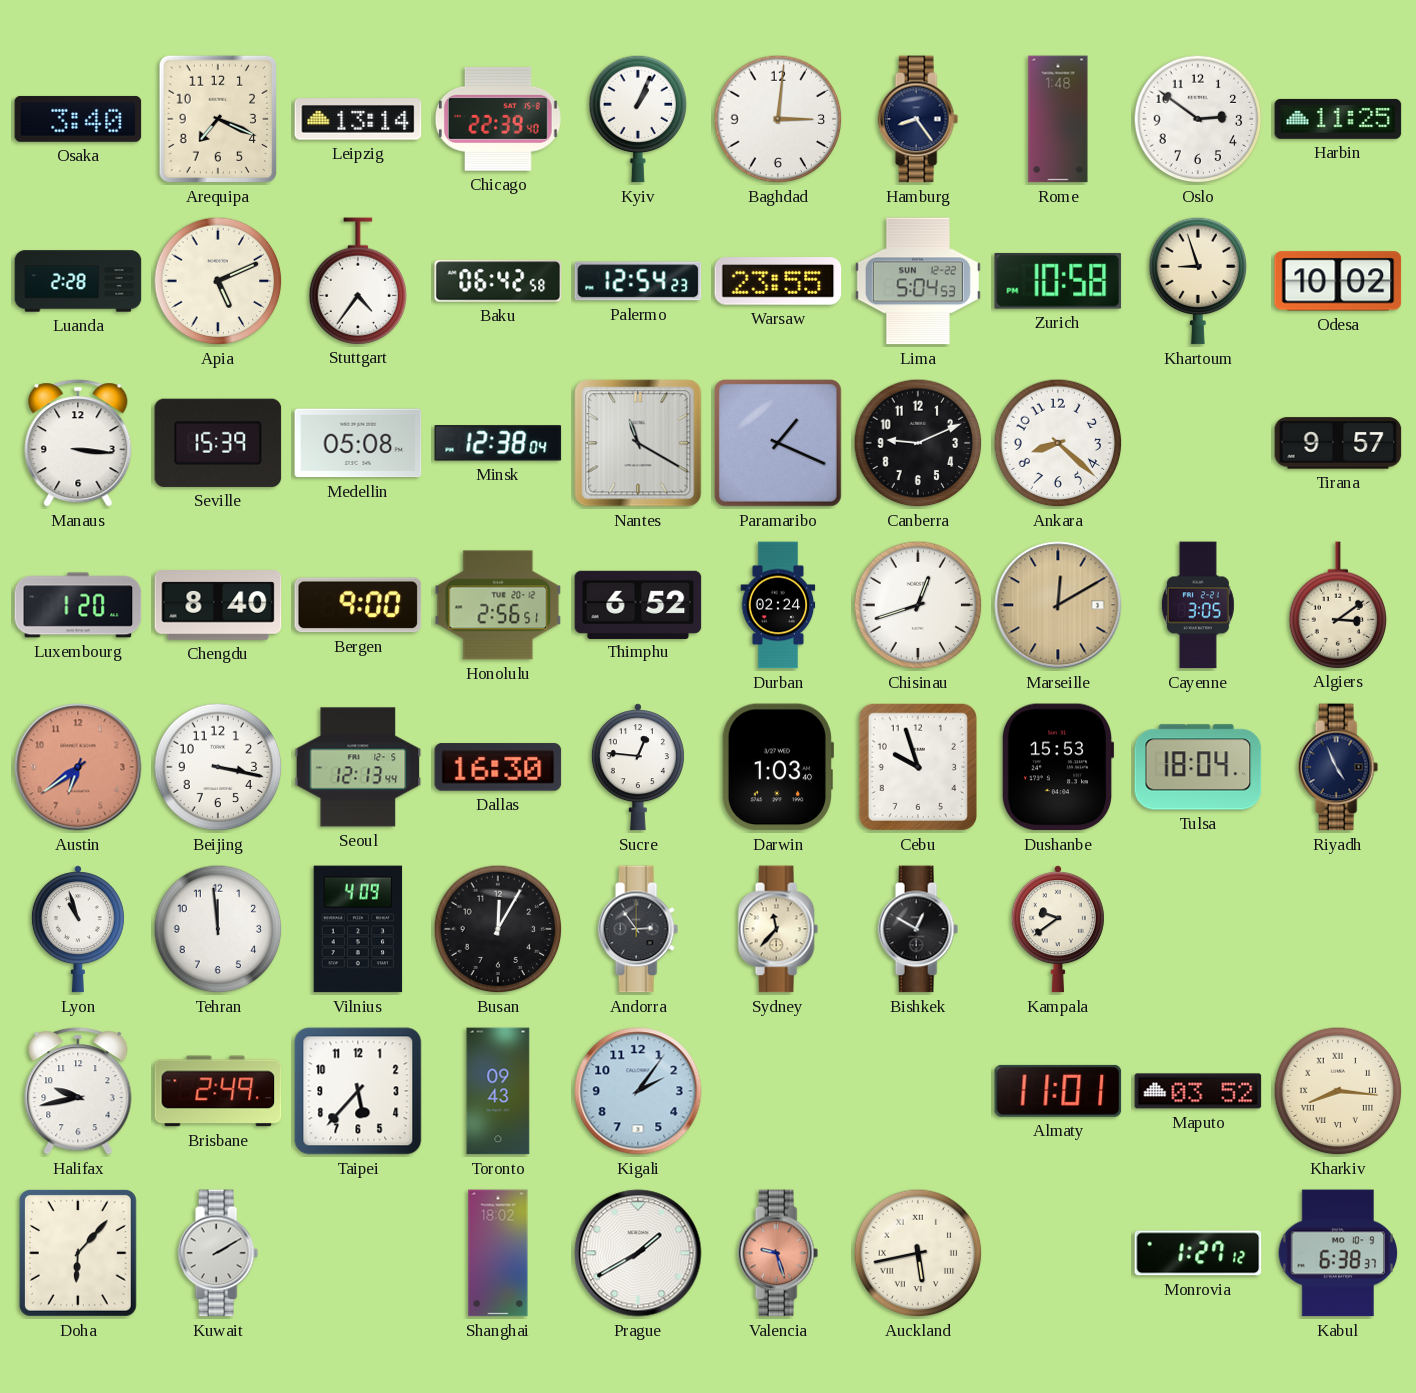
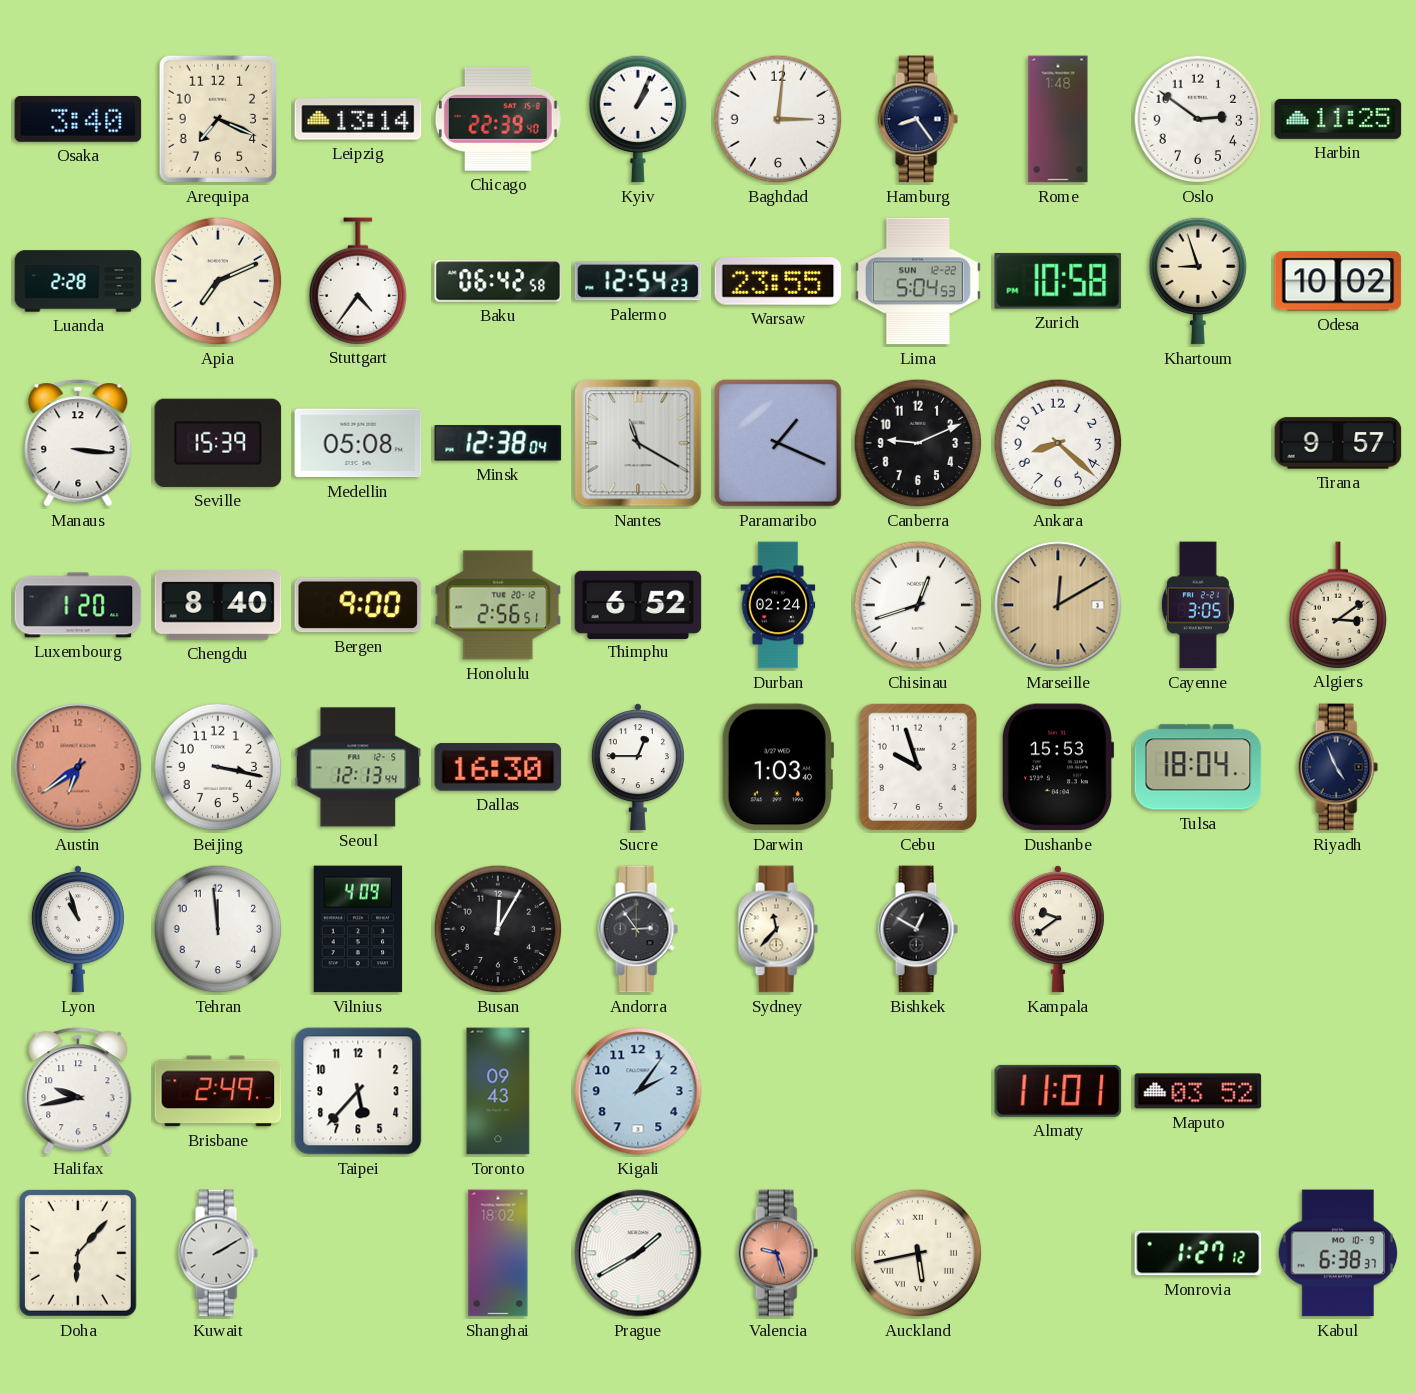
Apia: 5:11 -> 7:11 (218, 281)
Sucre: 12:46 -> 12:45 (638, 767)
Kharkiv: 8:16 -> none (1338, 1091)
